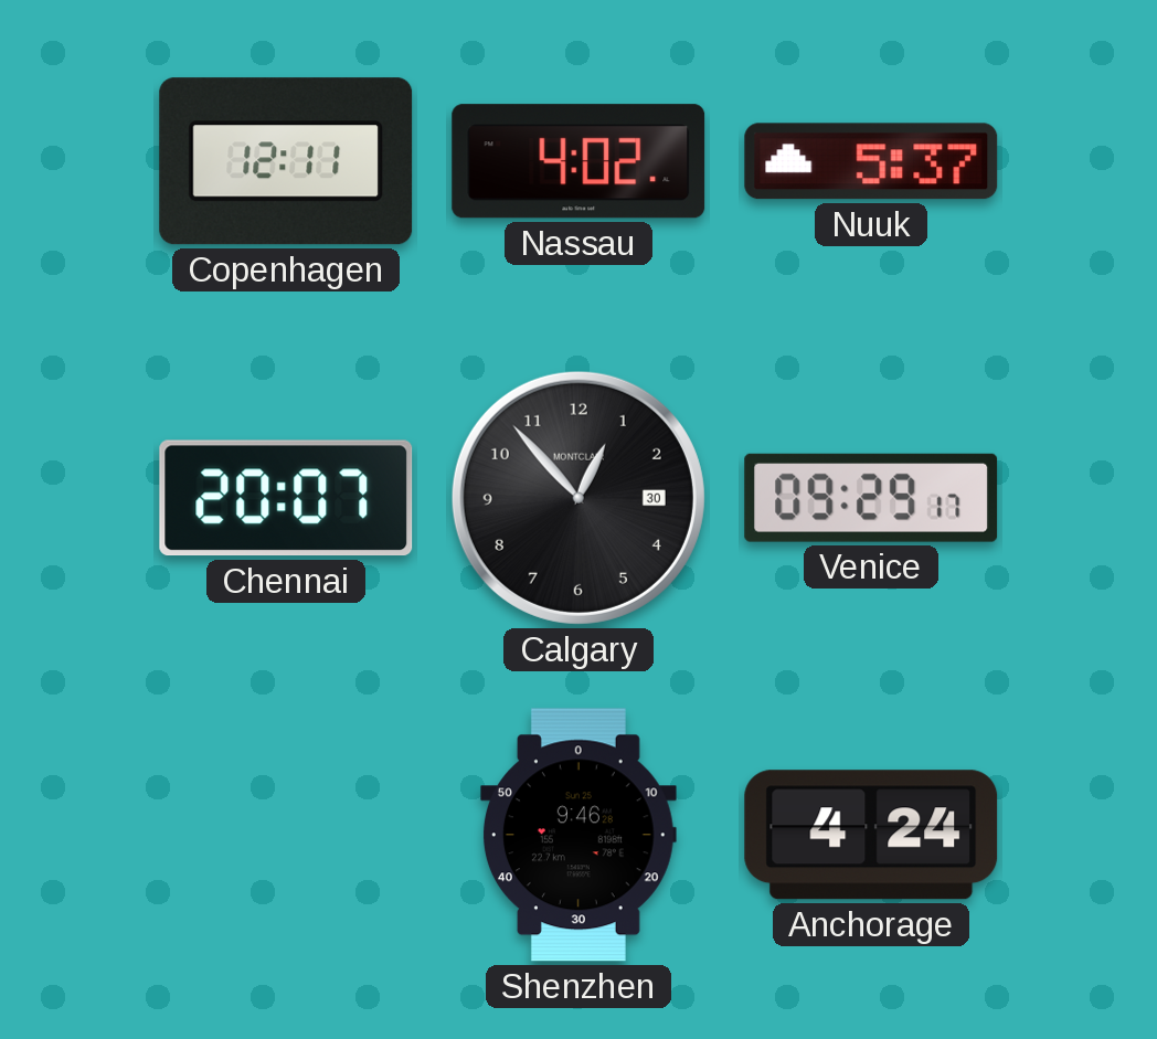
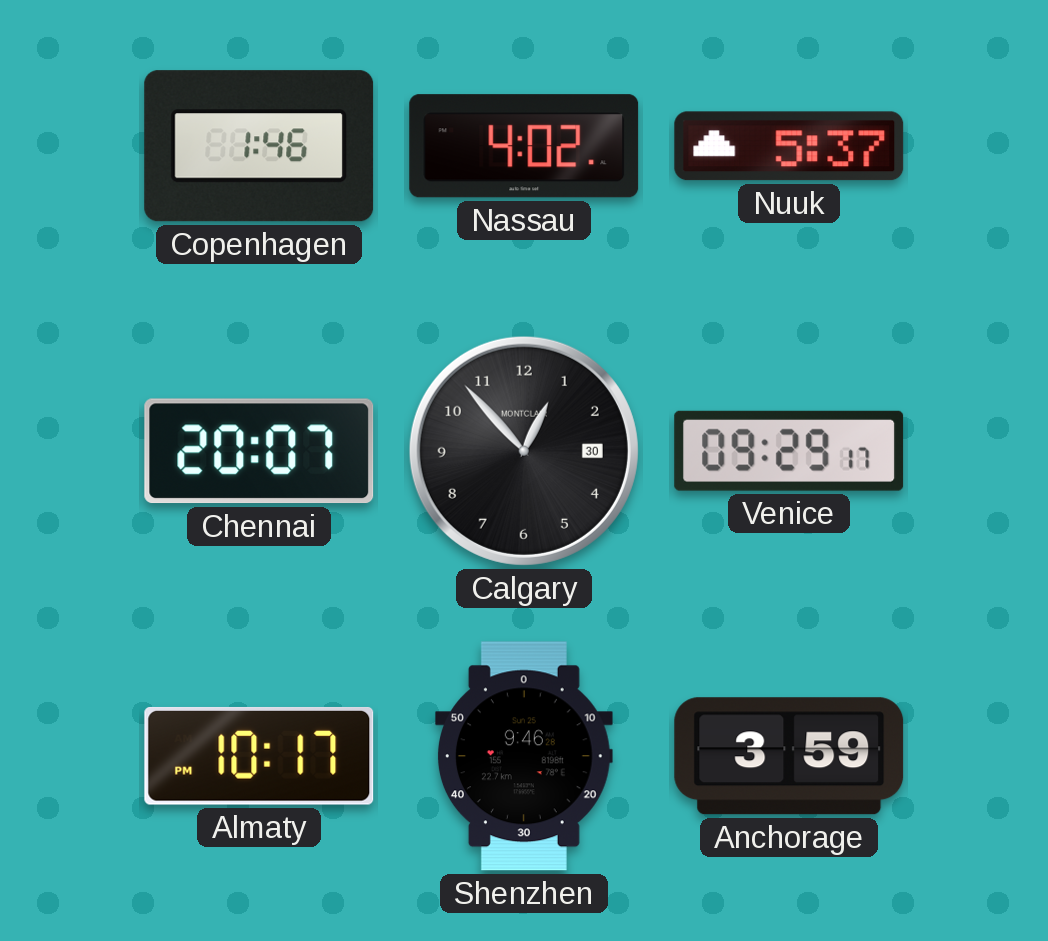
Copenhagen: 12:11 -> 1:46 (259, 146)
Almaty: none -> 10:17 (259, 756)
Anchorage: 4:24 -> 3:59 (789, 756)
